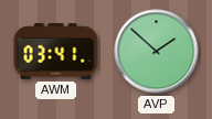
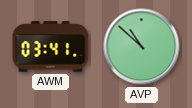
AVP: 1:52 -> 10:52 (142, 47)
